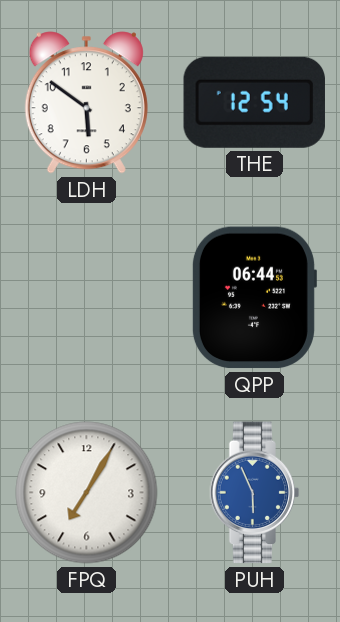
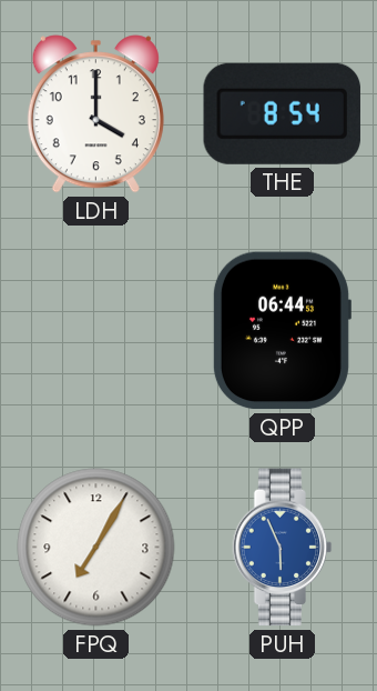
LDH: 5:51 -> 4:00 (95, 114)
THE: 12:54 -> 8:54 (282, 113)
